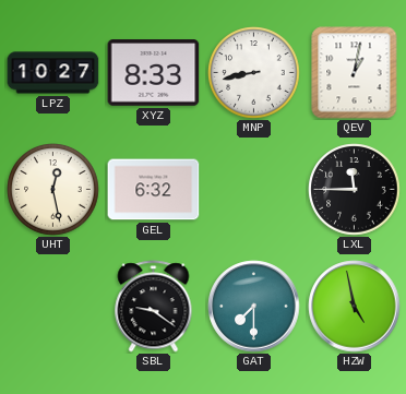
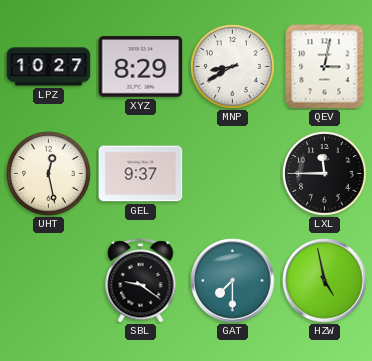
XYZ: 8:33 -> 8:29 (141, 67)
MNP: 8:43 -> 8:40 (233, 67)
QEV: 1:02 -> 3:02 (325, 67)
GEL: 6:32 -> 9:37 (141, 174)
